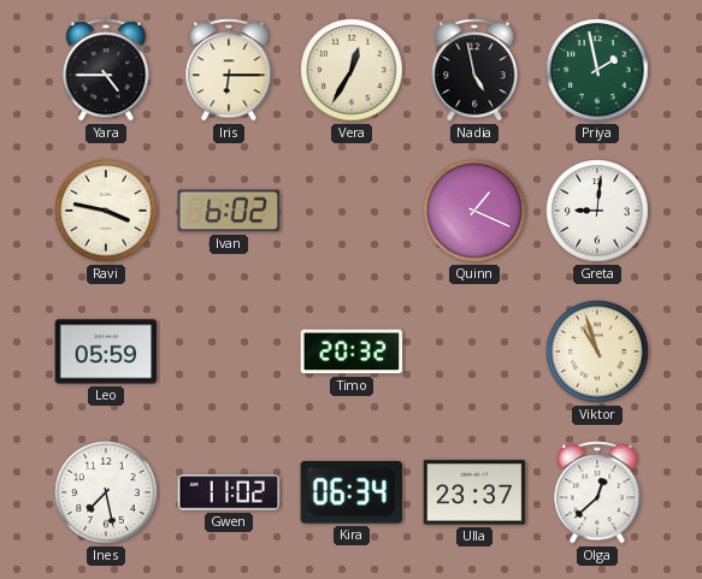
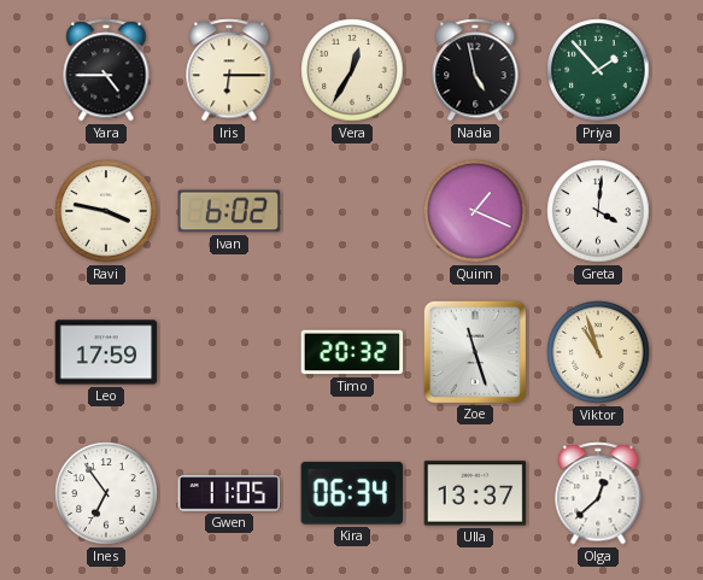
Priya: 1:58 -> 1:53 (598, 70)
Greta: 9:01 -> 4:01 (598, 211)
Leo: 05:59 -> 17:59 (106, 352)
Zoe: none -> 11:27 (474, 351)
Ines: 7:28 -> 6:54 (106, 493)
Gwen: 11:02 -> 11:05 (229, 493)
Ulla: 23:37 -> 13:37 (475, 493)
